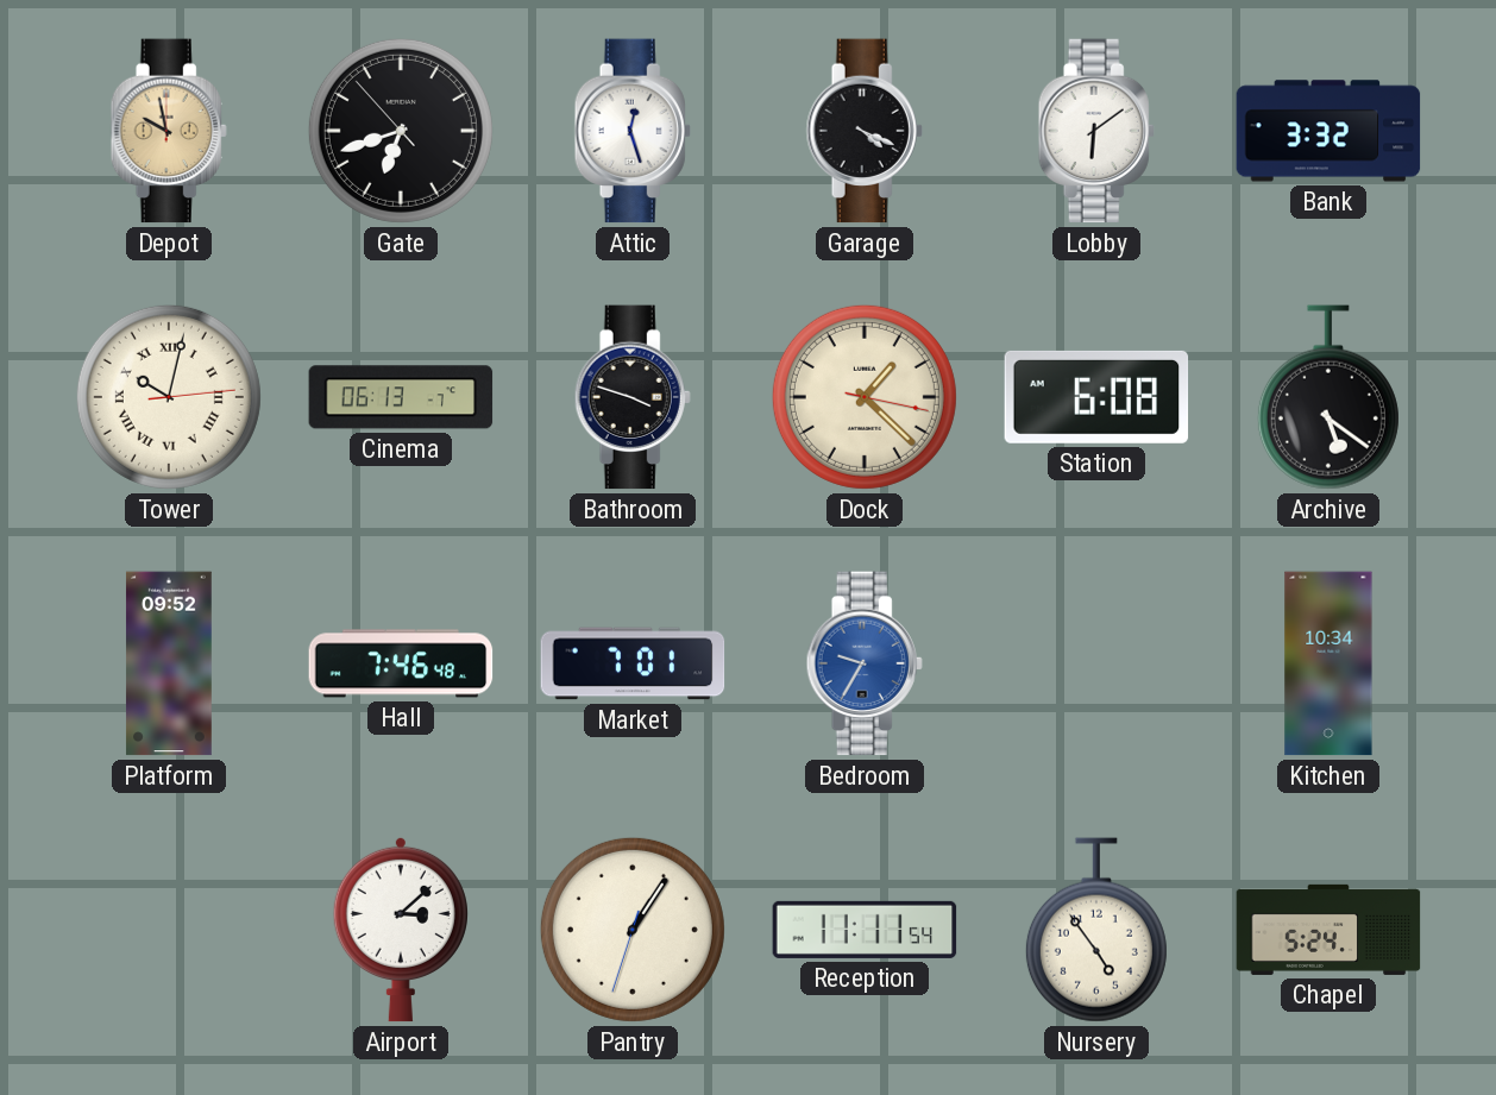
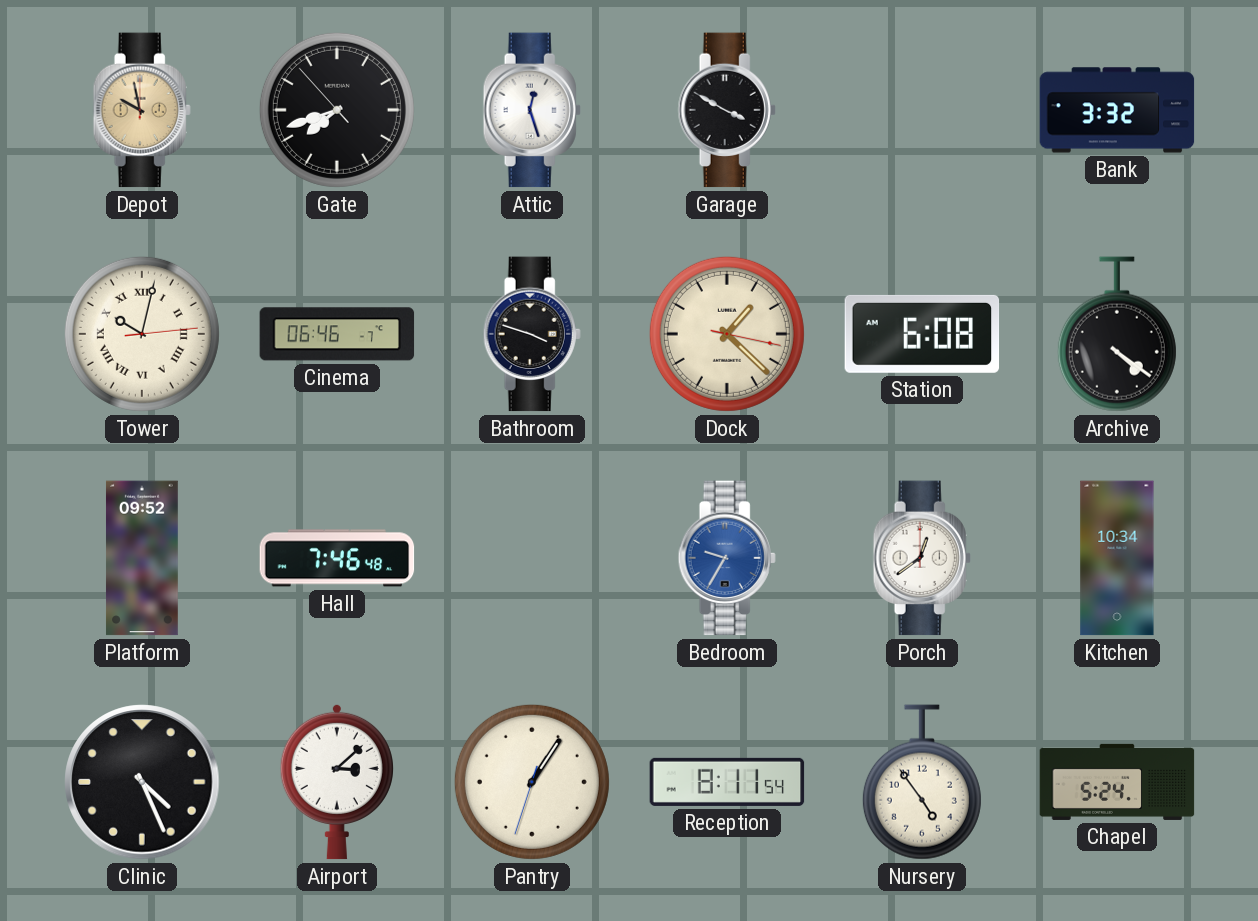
Gate: 6:41 -> 7:41 (337, 110)
Garage: 4:19 -> 3:50 (727, 110)
Lobby: 6:09 -> none (1096, 131)
Cinema: 06:13 -> 06:46 (337, 334)
Archive: 5:21 -> 4:21 (1117, 334)
Market: 7:01 -> none (633, 663)
Porch: none -> 12:39 (922, 558)
Clinic: none -> 4:26 (142, 782)
Reception: 11:11 -> 8:11 (727, 782)
